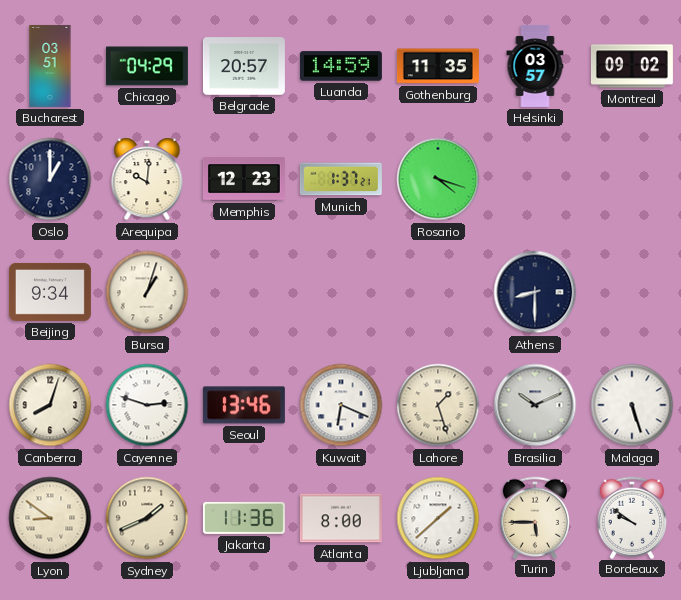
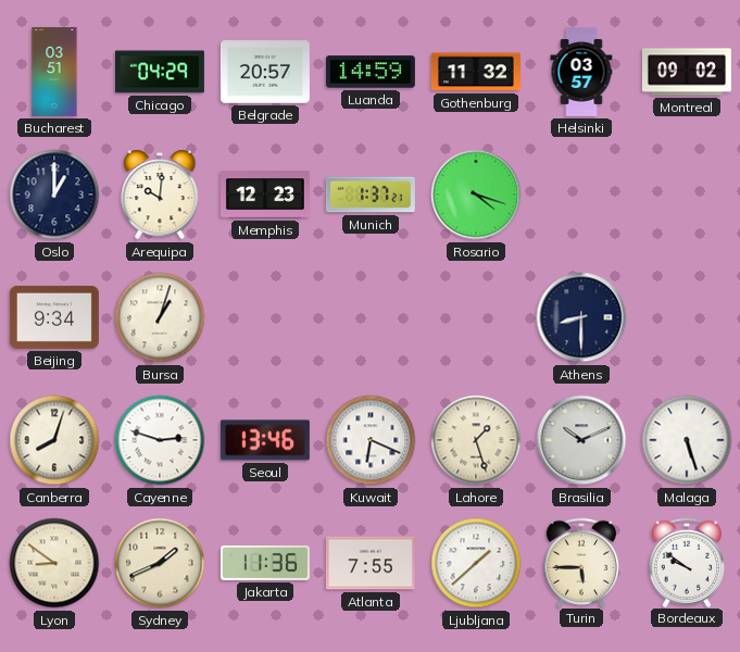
Gothenburg: 11:35 -> 11:32 (476, 72)
Atlanta: 8:00 -> 7:55 (371, 563)
